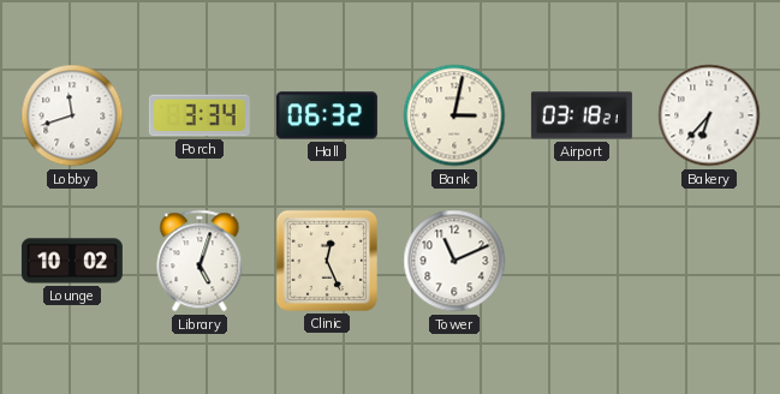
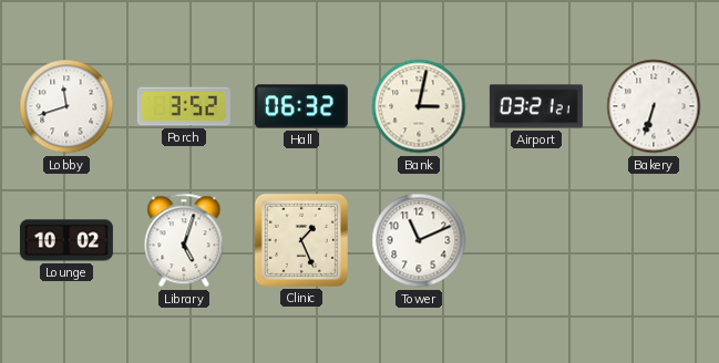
Porch: 3:34 -> 3:52 (184, 106)
Airport: 03:18 -> 03:21 (536, 106)
Bakery: 6:37 -> 6:33 (654, 106)
Clinic: 12:26 -> 1:26 (301, 240)
